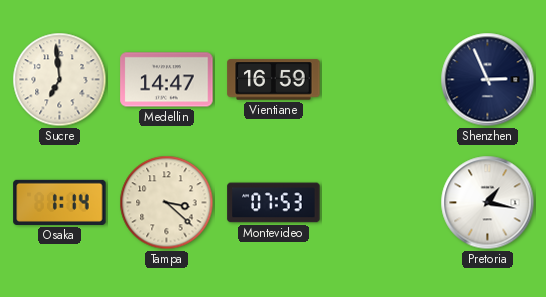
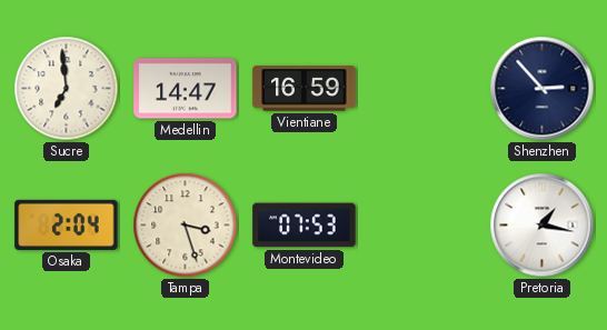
Shenzhen: 2:56 -> 2:53 (543, 89)
Osaka: 1:14 -> 2:04 (67, 224)
Tampa: 3:22 -> 3:27 (186, 226)
